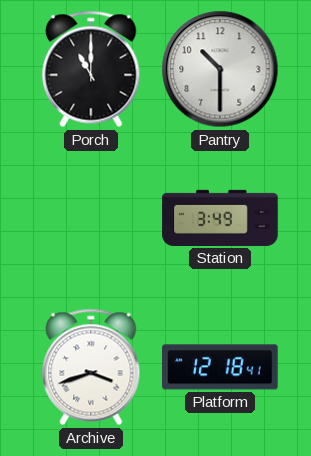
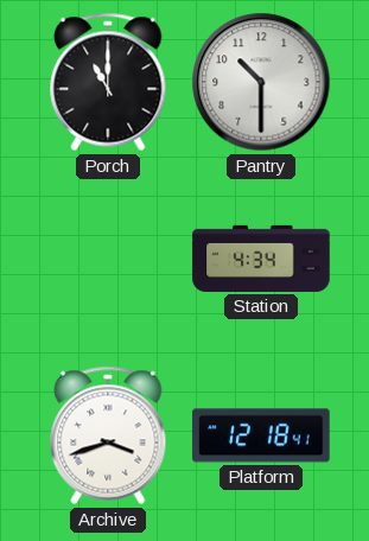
Station: 3:49 -> 4:34 (261, 259)
